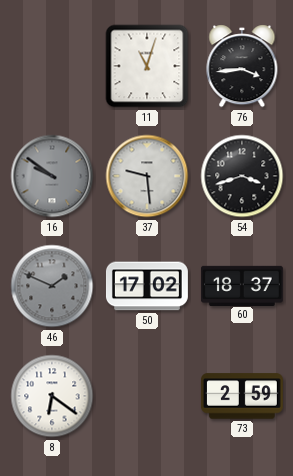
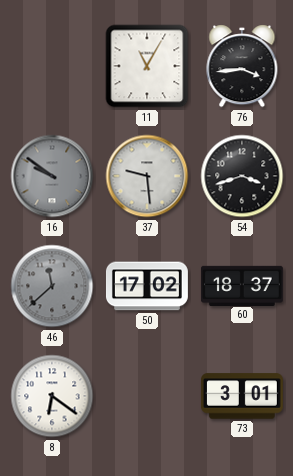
11: 11:03 -> 11:05 (147, 66)
46: 1:49 -> 11:38 (52, 286)
73: 2:59 -> 3:01 (242, 396)
